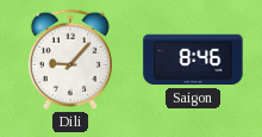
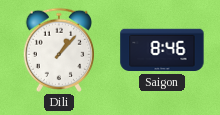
Dili: 9:07 -> 1:07 (58, 50)
